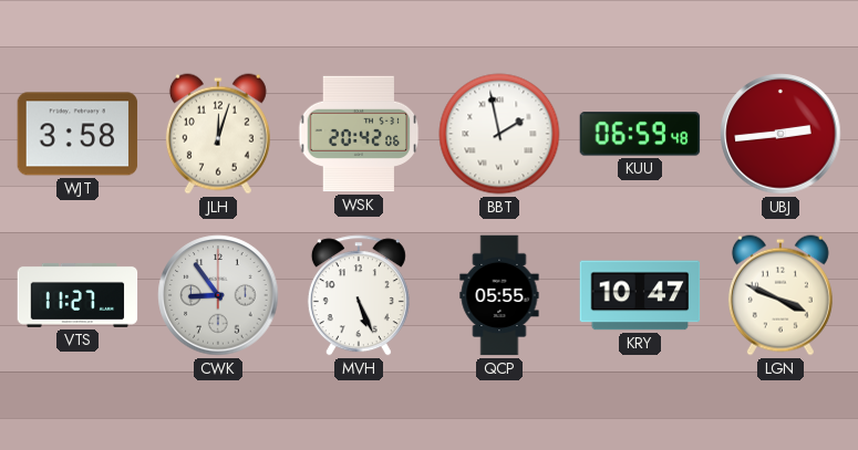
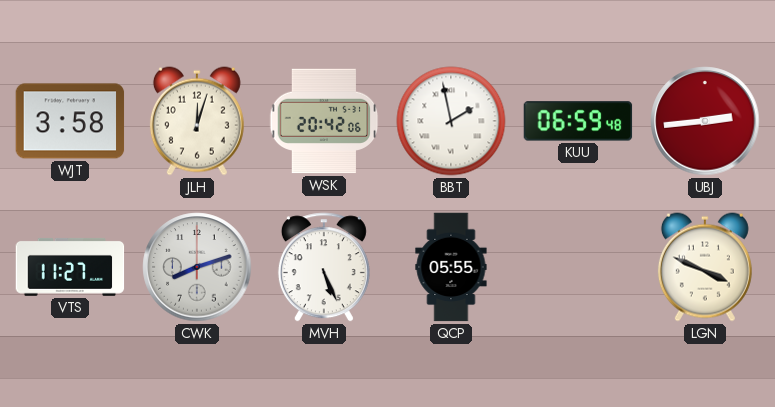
CWK: 8:54 -> 8:12 (197, 267)
KRY: 10:47 -> none (640, 295)
